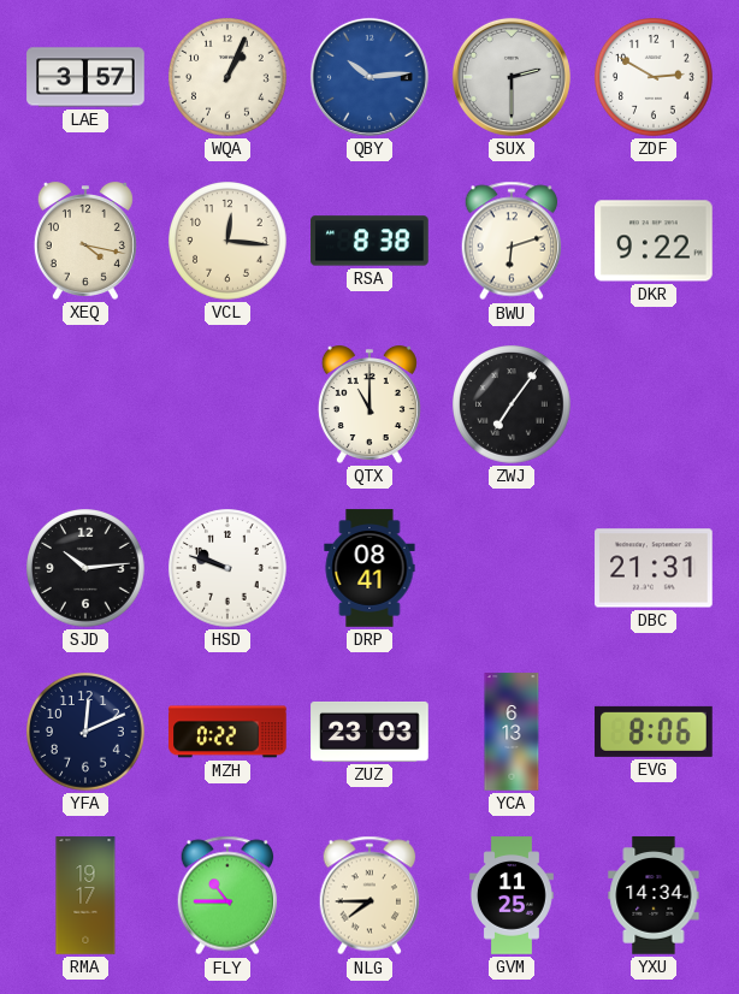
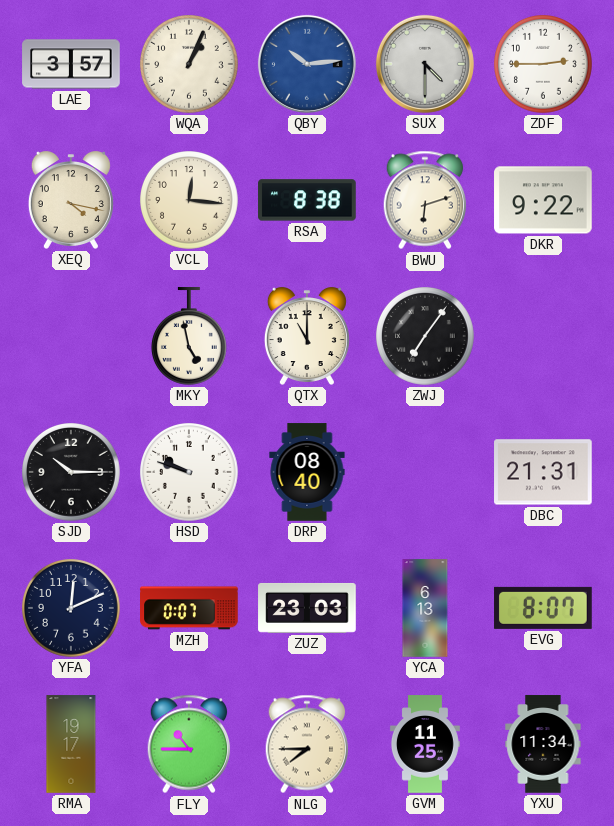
SUX: 2:30 -> 4:30 (425, 64)
ZDF: 2:50 -> 2:45 (544, 65)
MKY: none -> 4:58 (189, 336)
SJD: 10:14 -> 10:15 (72, 473)
DRP: 08:41 -> 08:40 (307, 472)
MZH: 0:22 -> 0:07 (189, 608)
EVG: 8:06 -> 8:07 (543, 608)
YXU: 14:34 -> 11:34 (543, 744)
